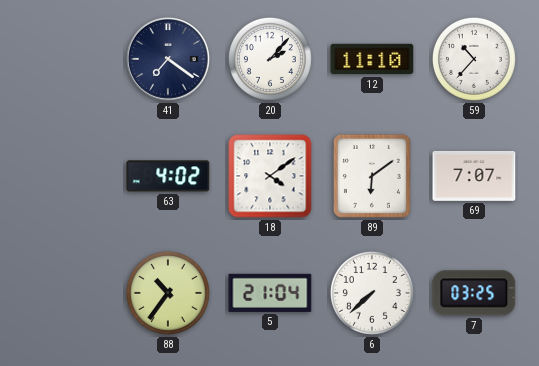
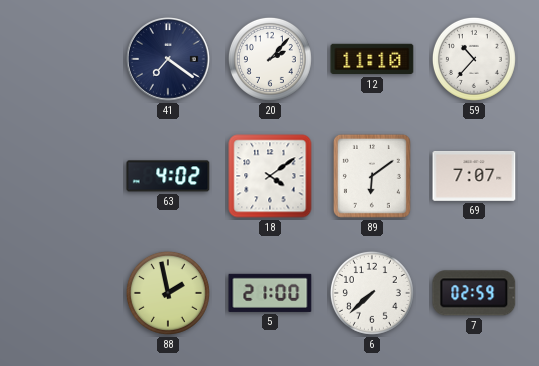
88: 10:36 -> 1:58 (168, 293)
5: 21:04 -> 21:00 (270, 293)
7: 03:25 -> 02:59 (474, 293)
